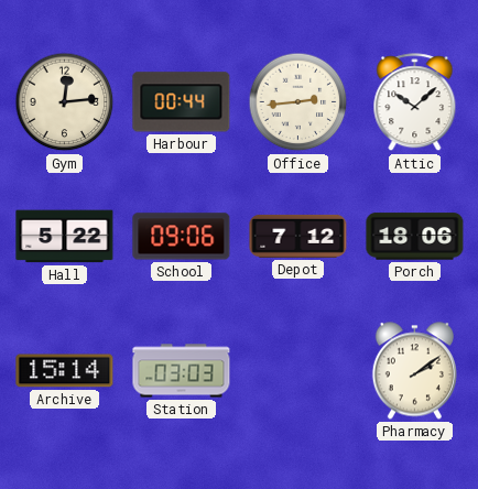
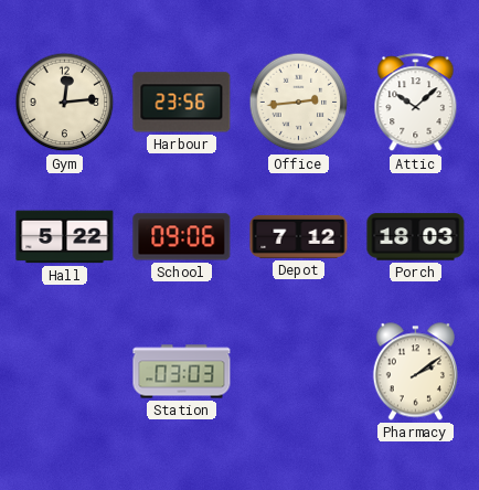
Harbour: 00:44 -> 23:56 (182, 103)
Porch: 18:06 -> 18:03 (416, 237)
Archive: 15:14 -> none (65, 371)
